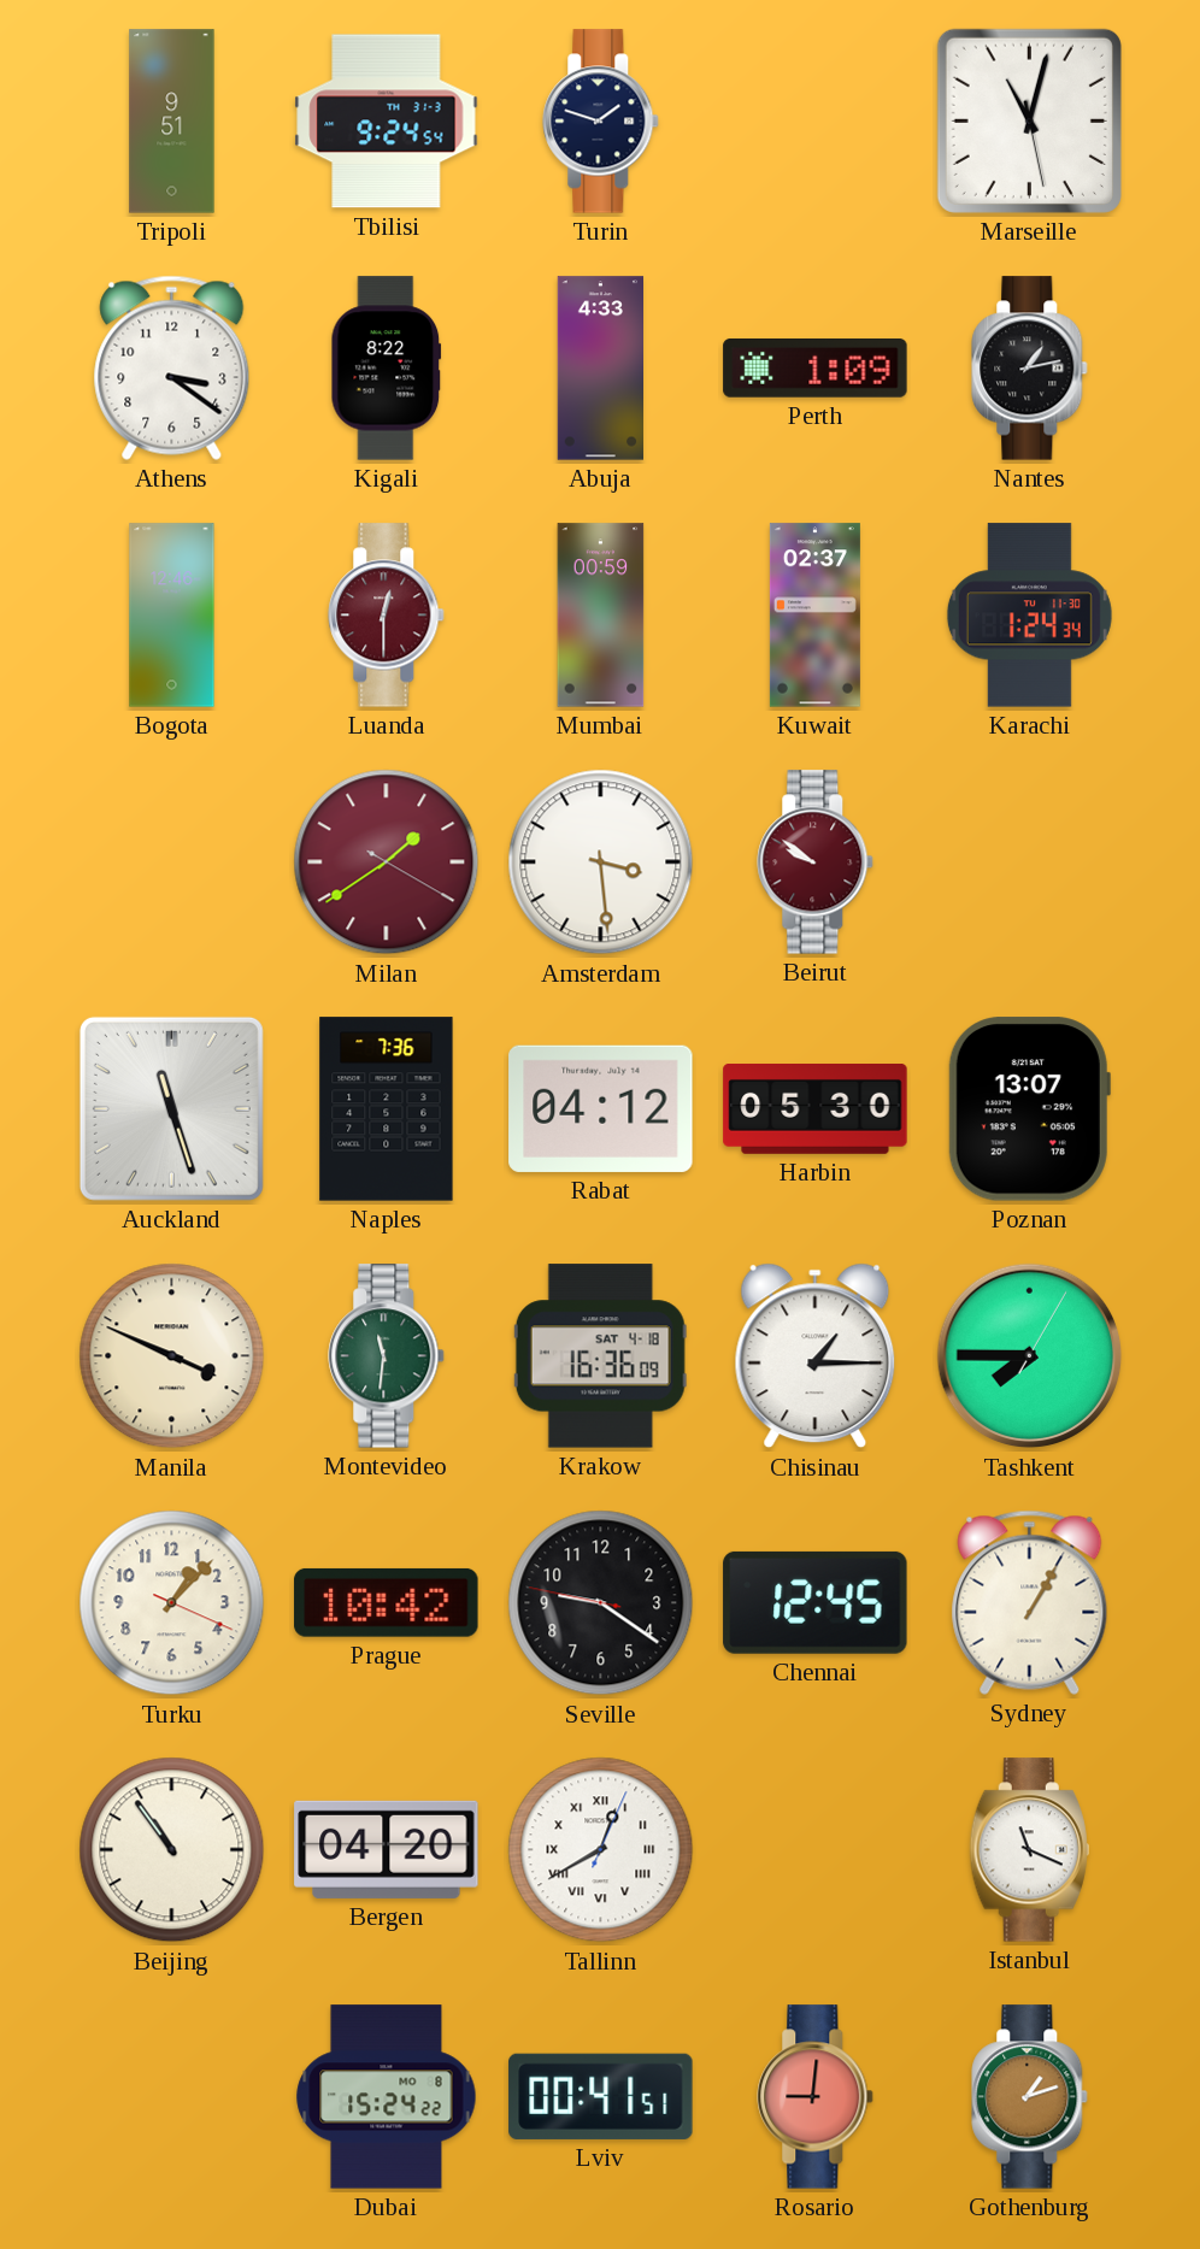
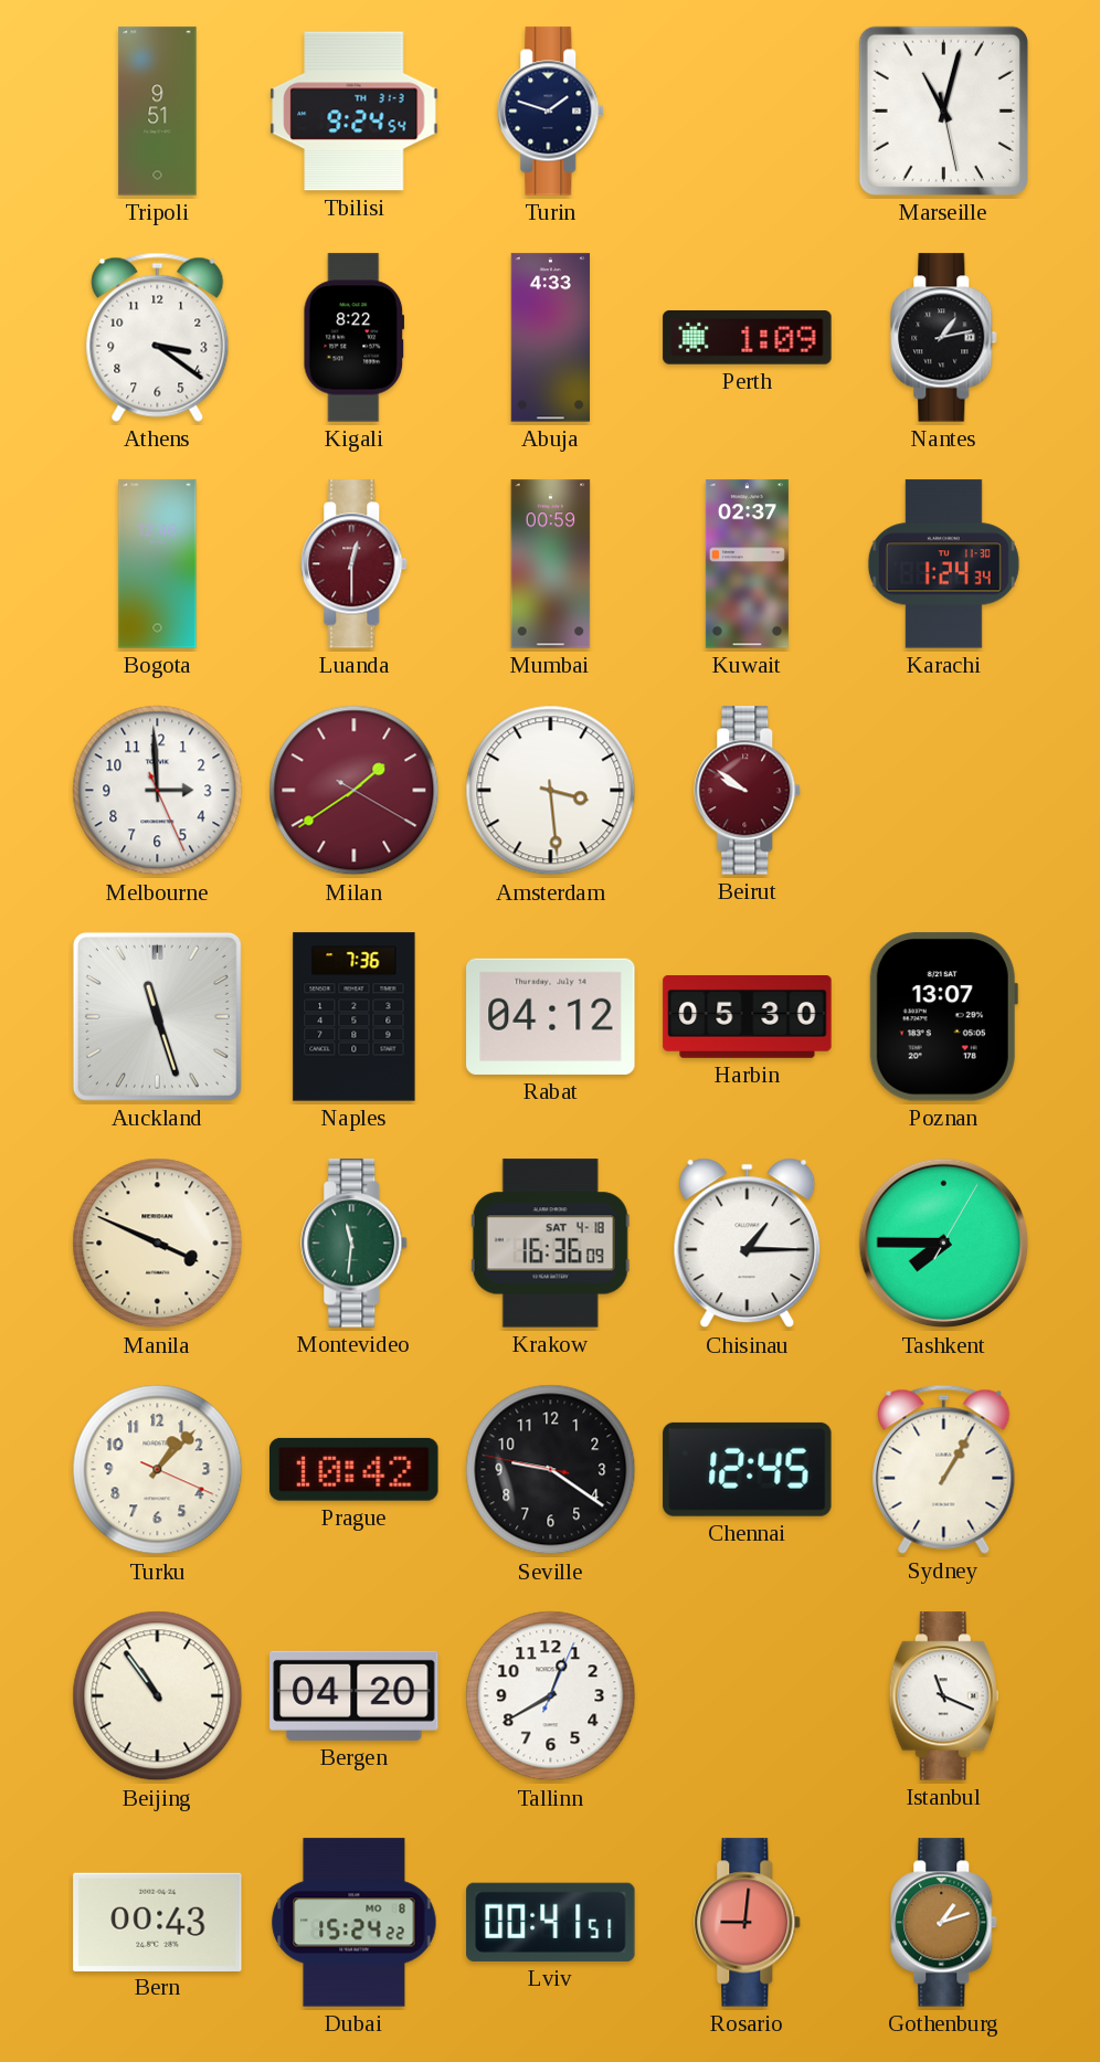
Melbourne: none -> 2:59 (158, 791)
Tallinn numerals: Roman -> Arabic (551, 1696)
Bern: none -> 00:43 (158, 1922)
